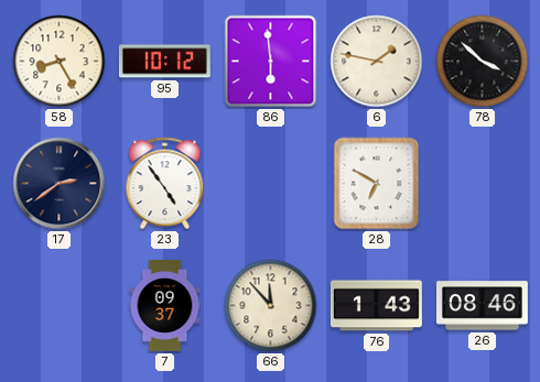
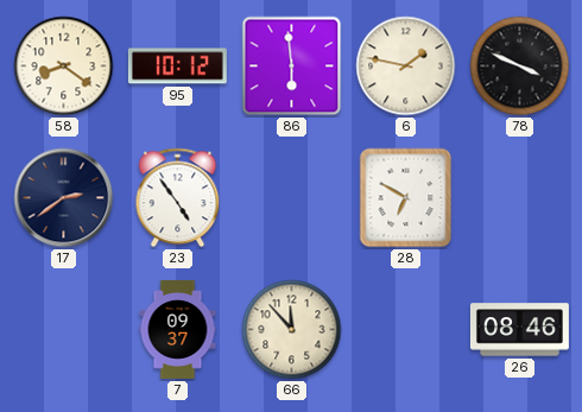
58: 8:25 -> 8:21 (64, 66)
78: 3:52 -> 3:49 (520, 66)
76: 1:43 -> none (376, 306)
